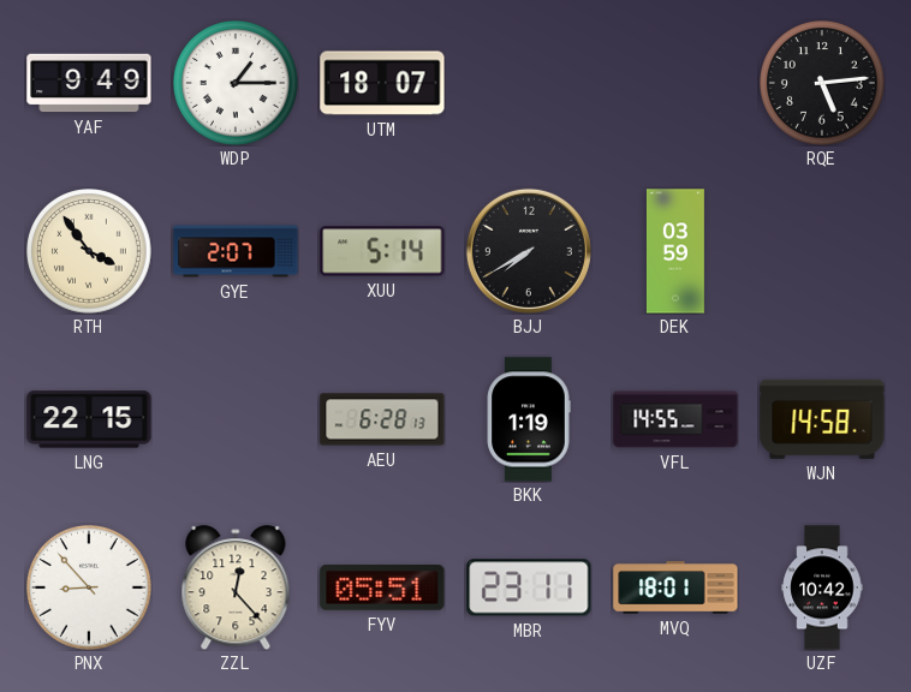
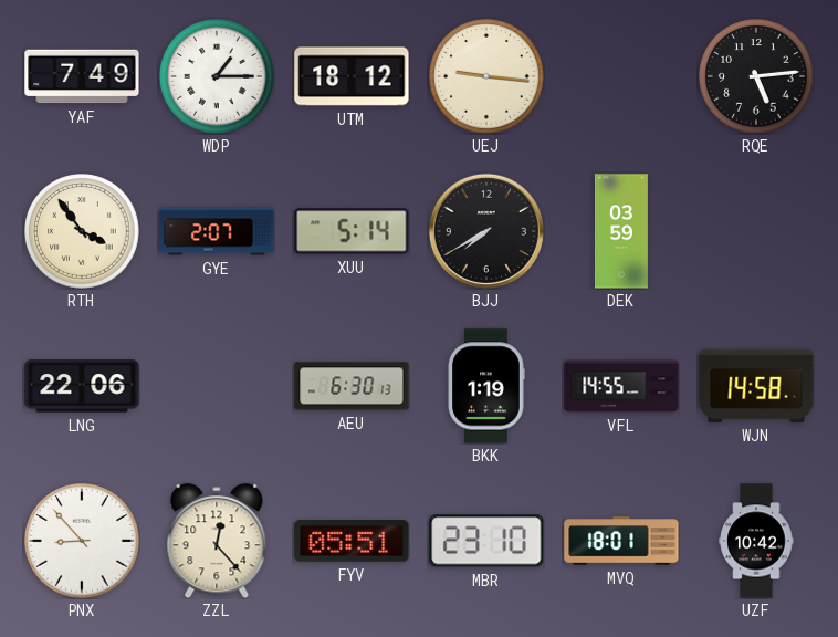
YAF: 9:49 -> 7:49 (82, 76)
UTM: 18:07 -> 18:12 (352, 76)
UEJ: none -> 9:16 (488, 77)
LNG: 22:15 -> 22:06 (82, 386)
AEU: 6:28 -> 6:30 (352, 386)
MBR: 23:11 -> 23:10 (486, 541)
